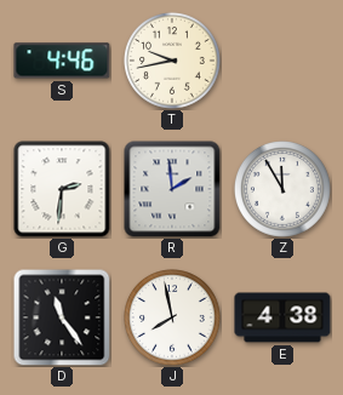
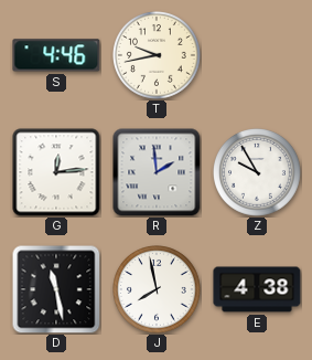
G: 2:31 -> 12:14 (56, 172)
Z: 11:55 -> 9:55 (258, 173)
D: 11:24 -> 11:28 (56, 289)
